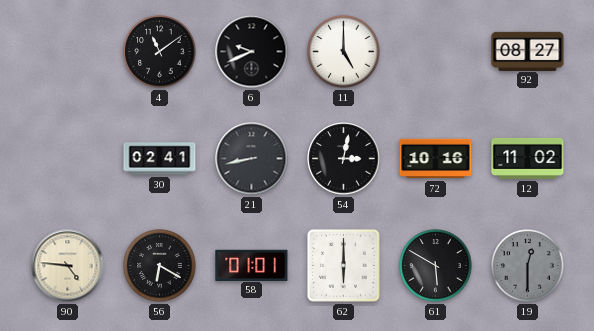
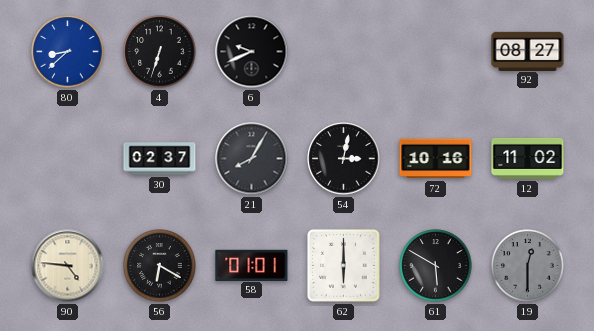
80: none -> 8:38 (68, 52)
4: 11:09 -> 6:33 (160, 52)
11: 5:00 -> none (344, 52)
30: 02:41 -> 02:37 (160, 159)
21: 8:43 -> 8:05 (252, 159)
